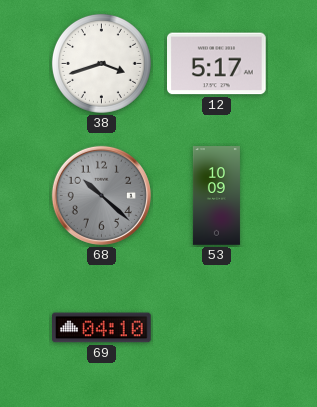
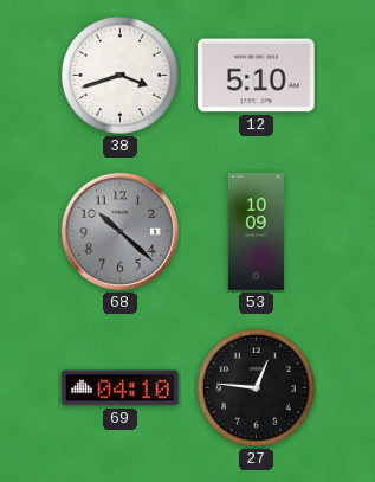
12: 5:17 -> 5:10 (257, 76)
27: none -> 12:46 (256, 387)
